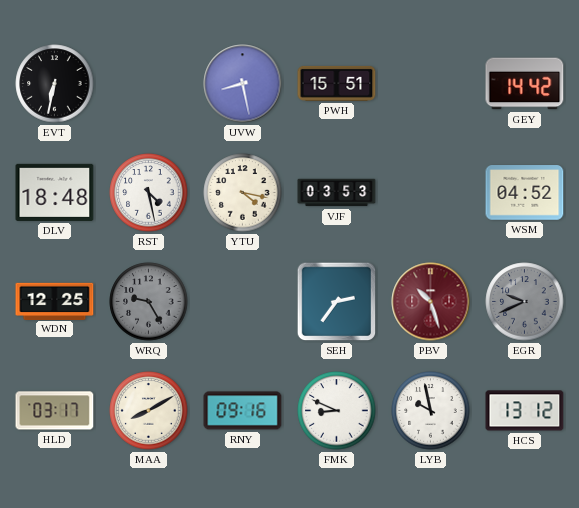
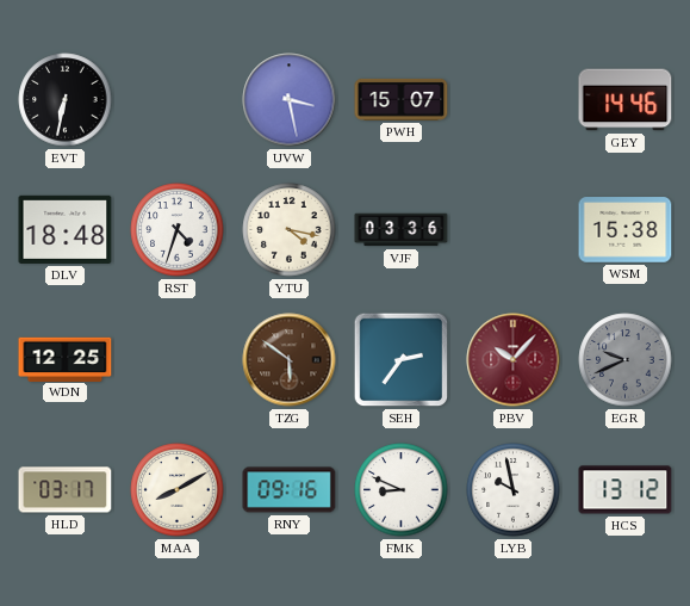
UVW: 8:28 -> 3:28 (290, 100)
PWH: 15:51 -> 15:07 (402, 99)
GEY: 14:42 -> 14:46 (626, 100)
RST: 4:28 -> 4:33 (178, 230)
VJF: 03:53 -> 03:36 (402, 230)
WSM: 04:52 -> 15:38 (626, 230)
WRQ: 9:25 -> none (149, 302)
TZG: none -> 5:51 (290, 360)
PBV: 10:27 -> 10:07 (514, 360)
